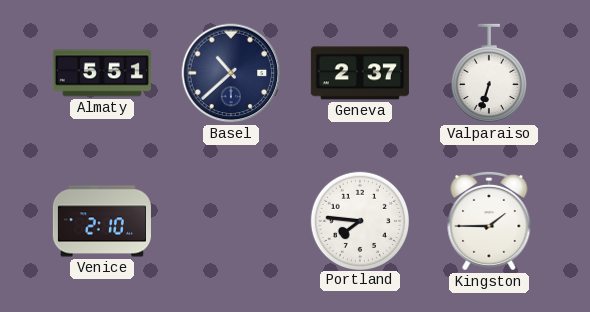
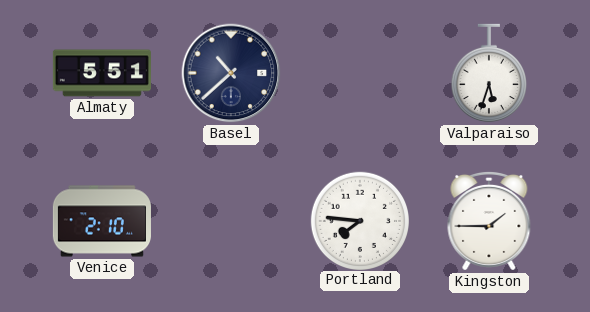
Geneva: 2:37 -> none (360, 73)
Valparaiso: 6:33 -> 5:33 (489, 73)
